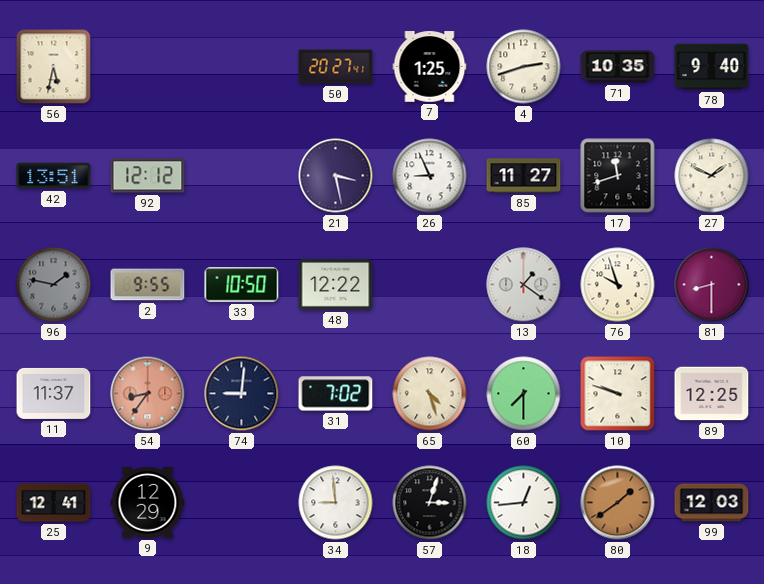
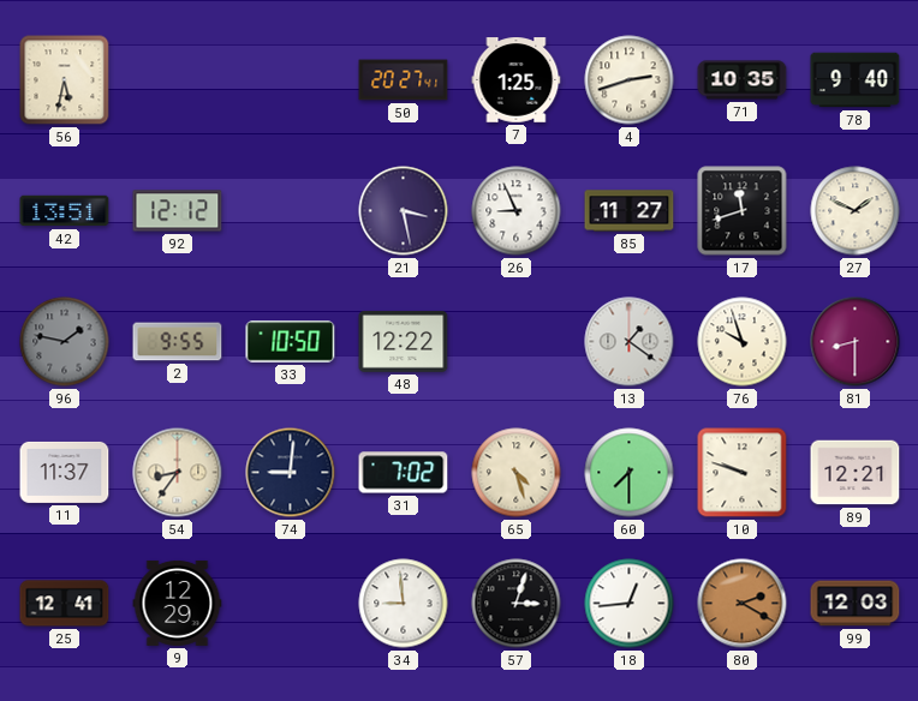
54 dial: salmon -> cream (178, 473)
89: 12:25 -> 12:21 (856, 473)
80: 1:39 -> 2:20 (743, 604)
